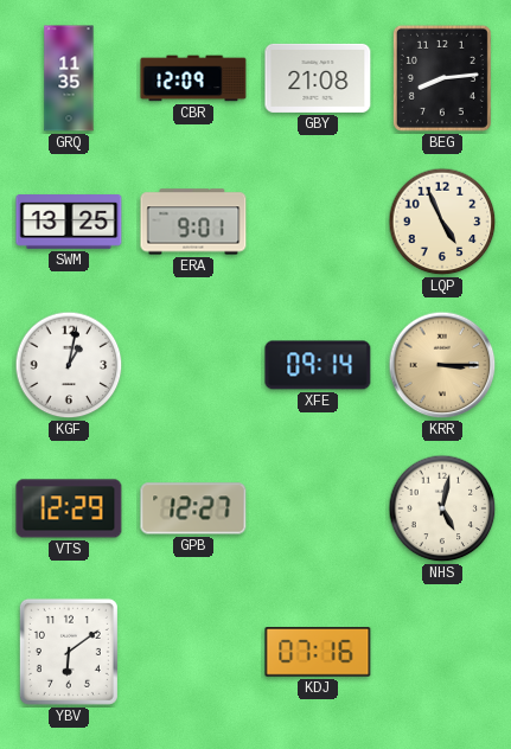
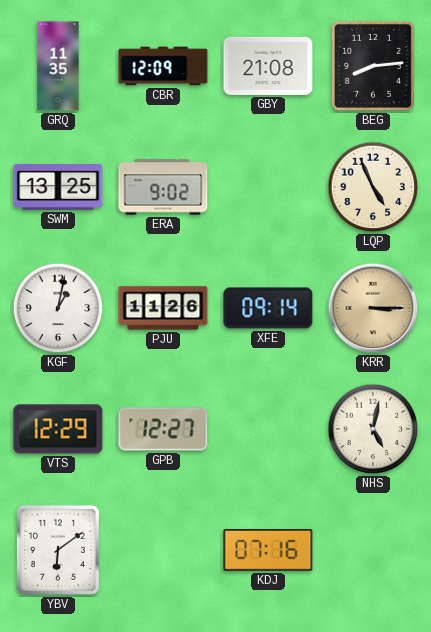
ERA: 9:01 -> 9:02 (163, 187)
PJU: none -> 11:26 (163, 308)
